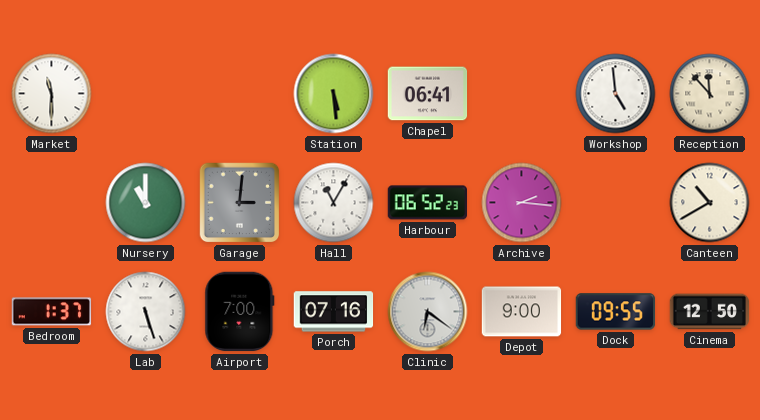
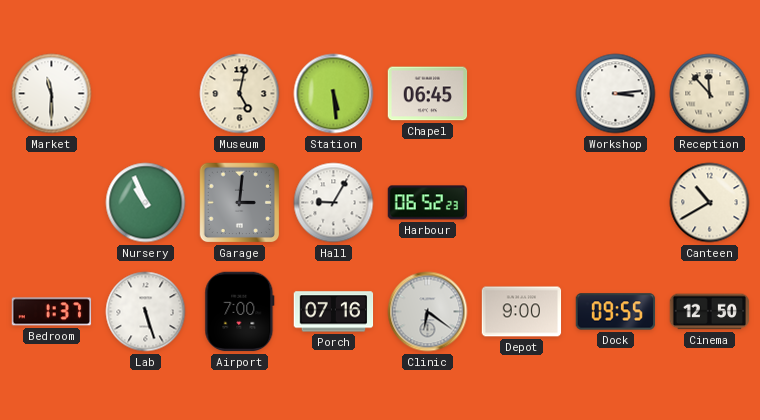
Museum: none -> 5:02 (240, 94)
Chapel: 06:41 -> 06:45 (428, 94)
Workshop: 4:59 -> 3:14 (616, 94)
Nursery: 11:00 -> 10:56 (146, 203)
Hall: 11:05 -> 9:05 (334, 203)
Archive: 2:16 -> none (522, 203)
